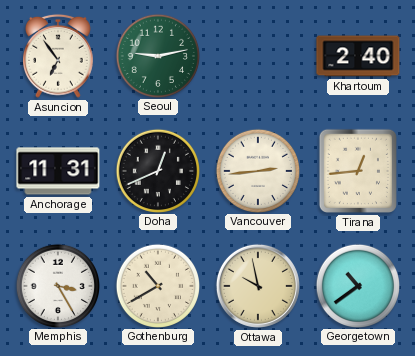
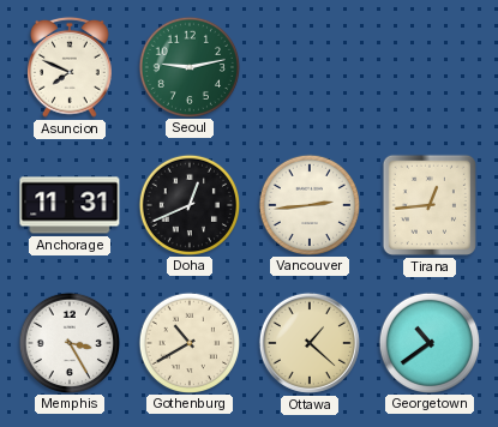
Asuncion: 6:54 -> 7:49 (71, 67)
Khartoum: 2:40 -> none (358, 56)
Ottawa: 9:58 -> 1:22 (310, 343)
